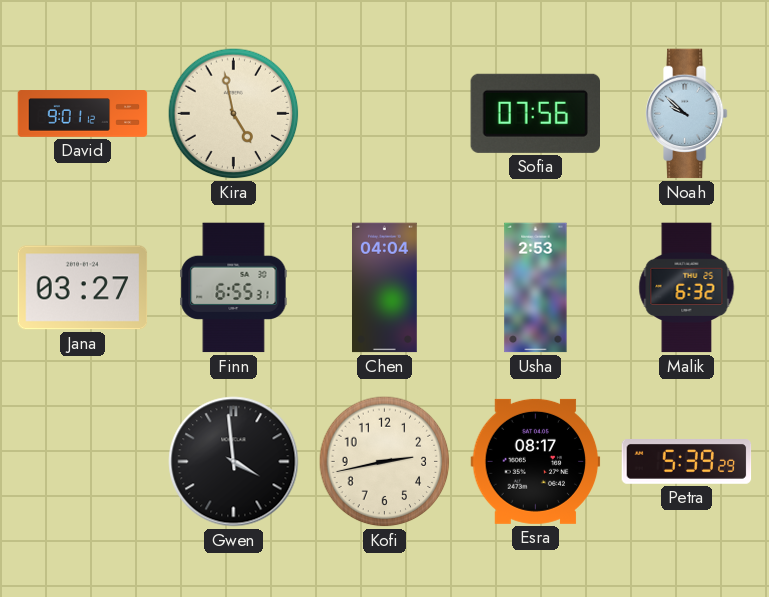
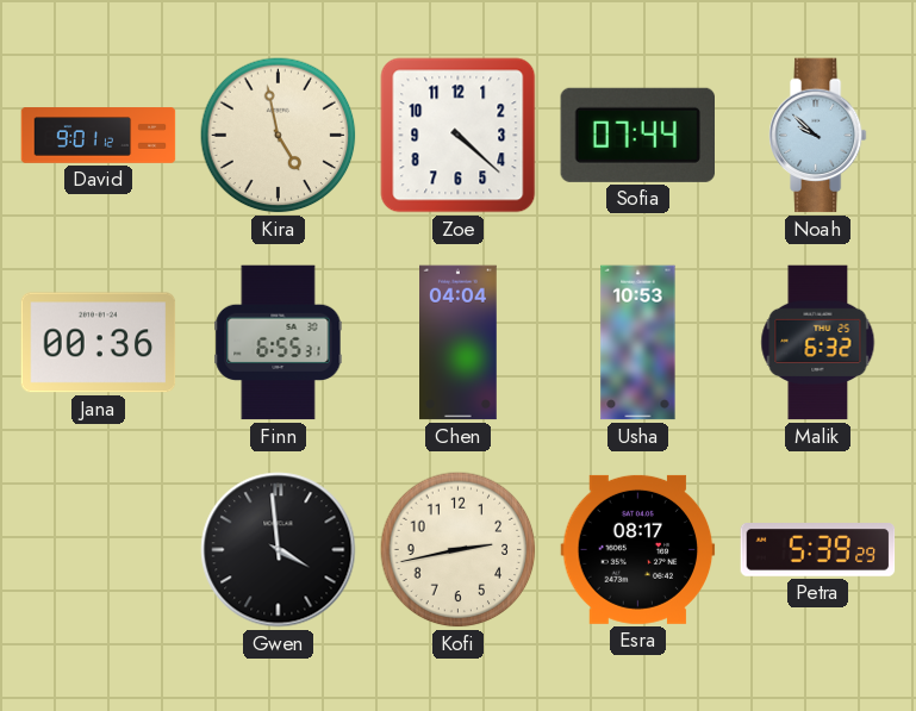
Zoe: none -> 4:22 (459, 136)
Sofia: 07:56 -> 07:44 (637, 135)
Jana: 03:27 -> 00:36 (99, 343)
Usha: 2:53 -> 10:53 (638, 343)
